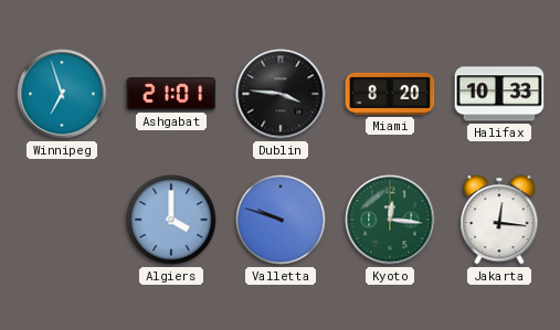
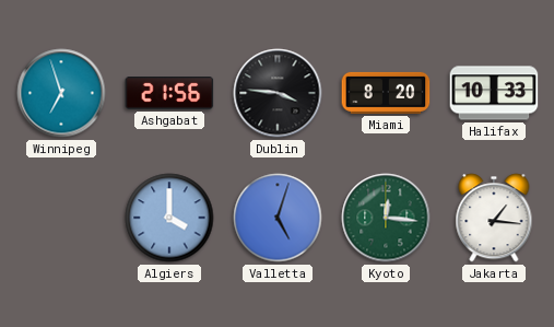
Ashgabat: 21:01 -> 21:56 (169, 94)
Valletta: 9:48 -> 5:03 (278, 218)
Jakarta: 12:16 -> 1:16 (494, 218)
